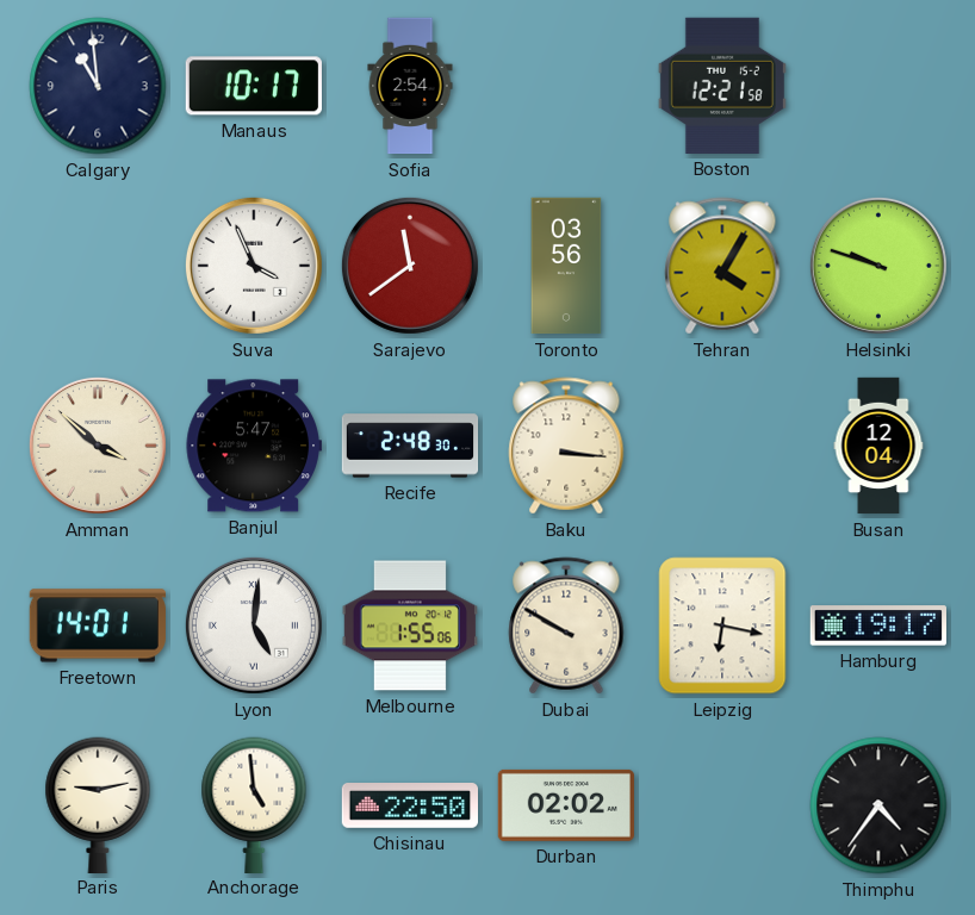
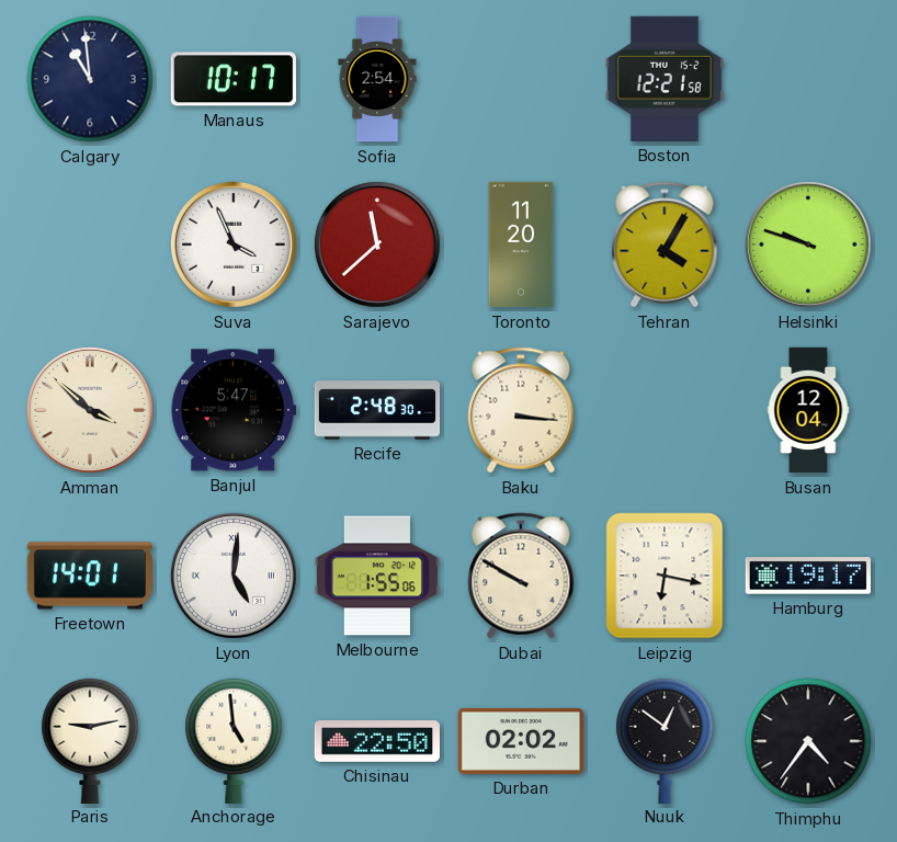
Sarajevo: 11:39 -> 11:38 (377, 244)
Toronto: 03:56 -> 11:20 (521, 244)
Nuuk: none -> 12:51 (665, 740)
